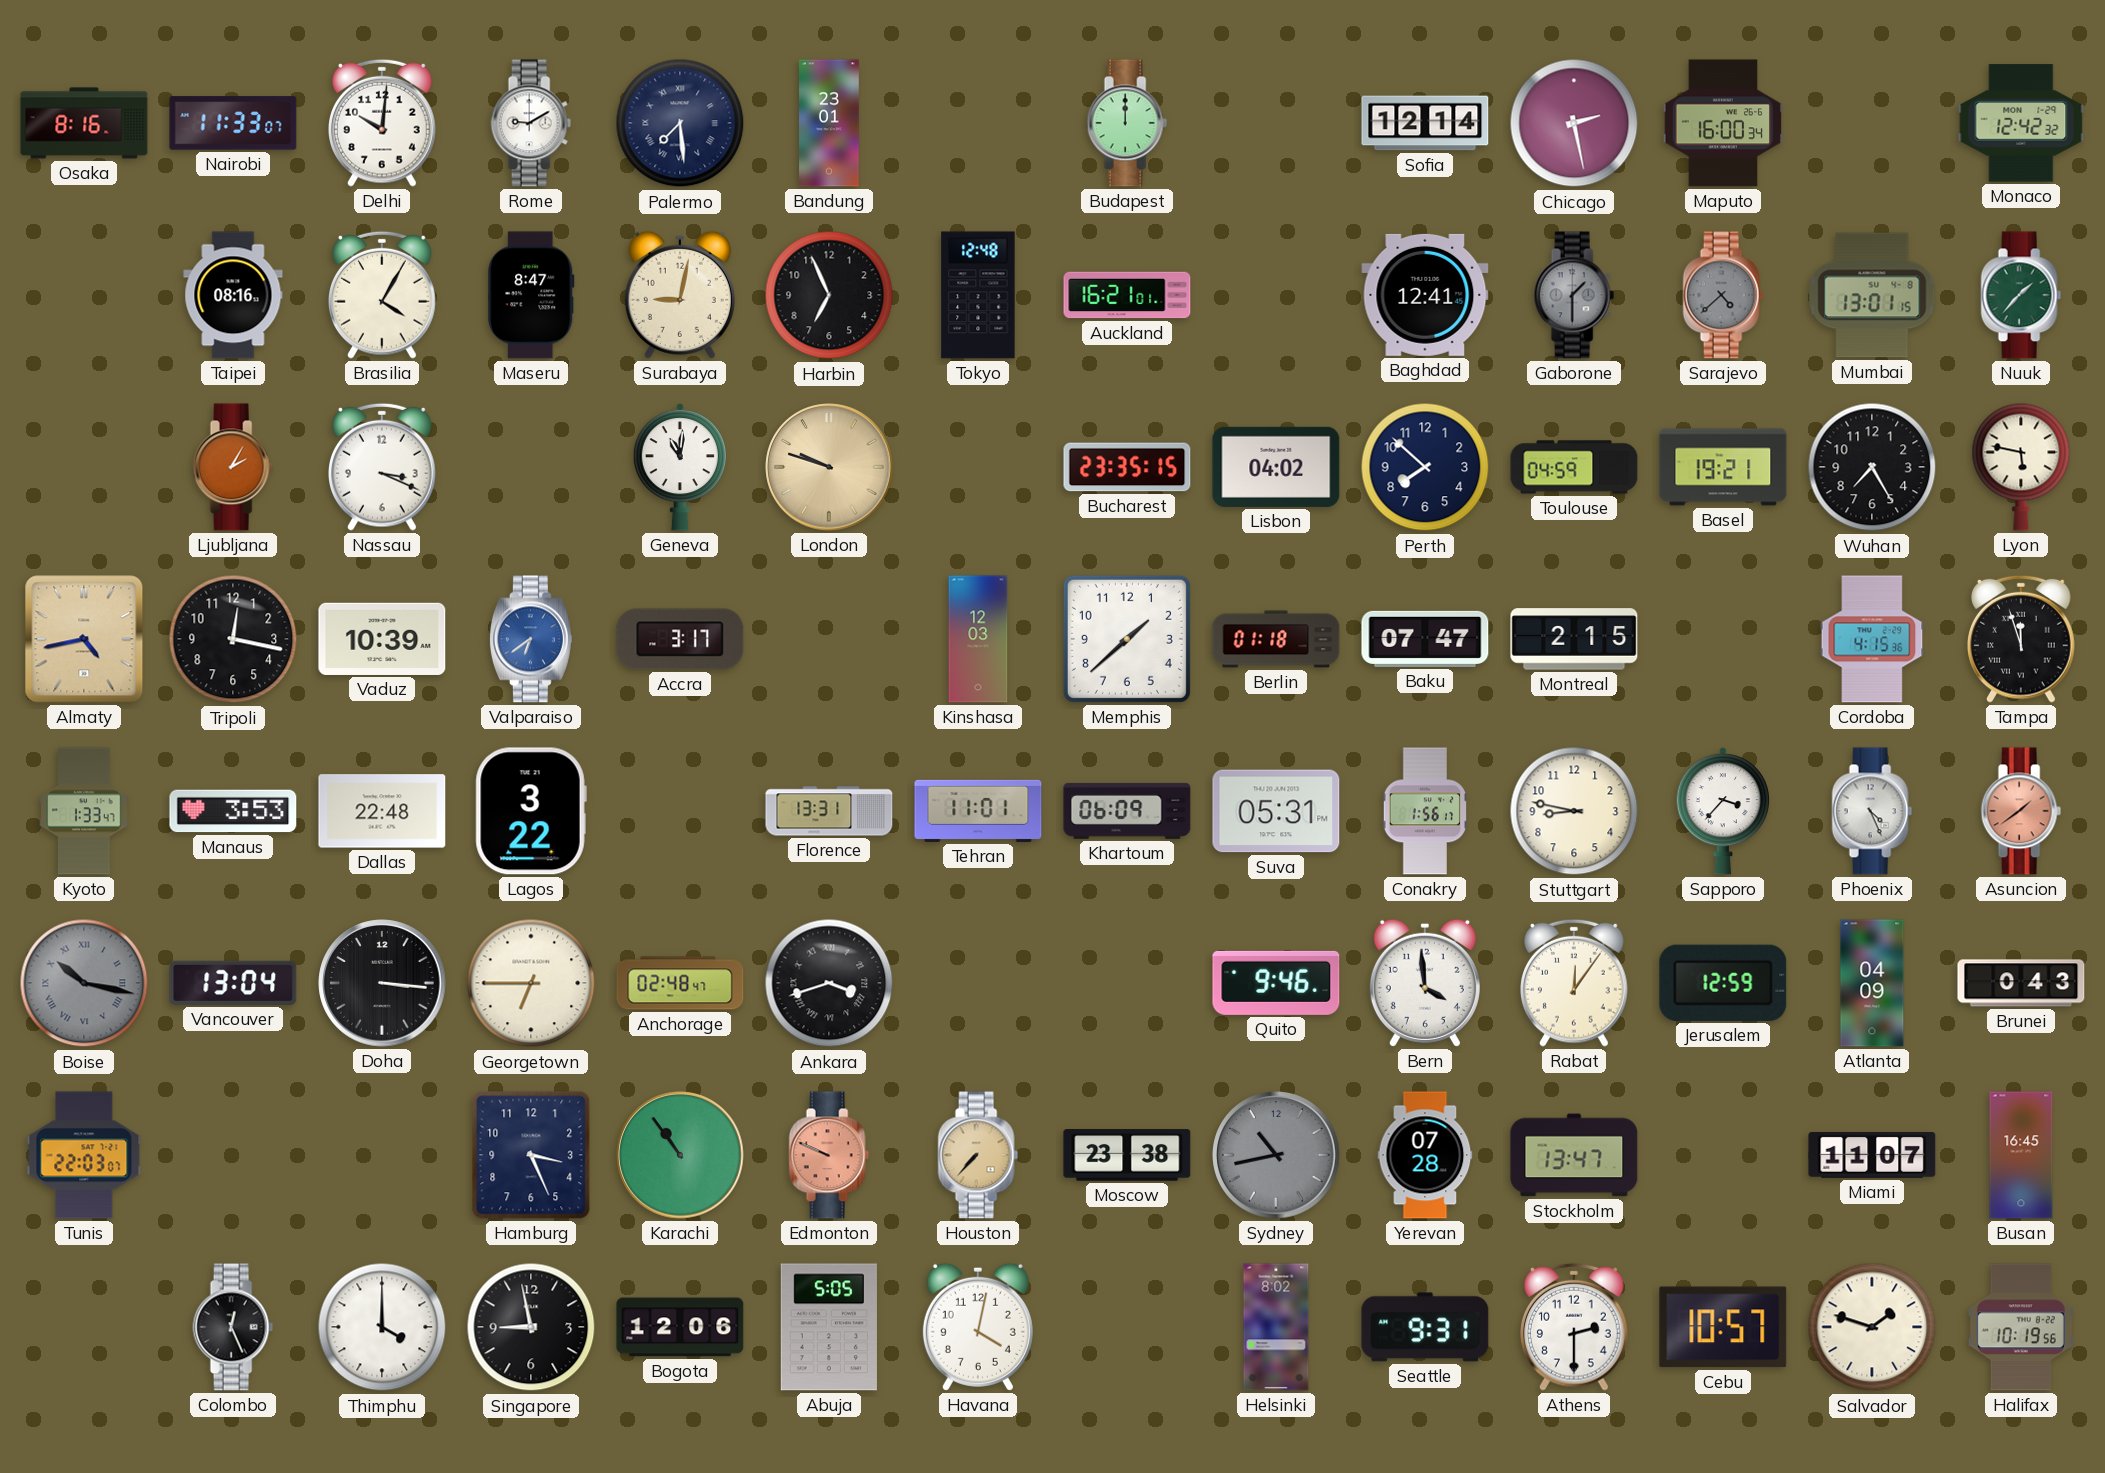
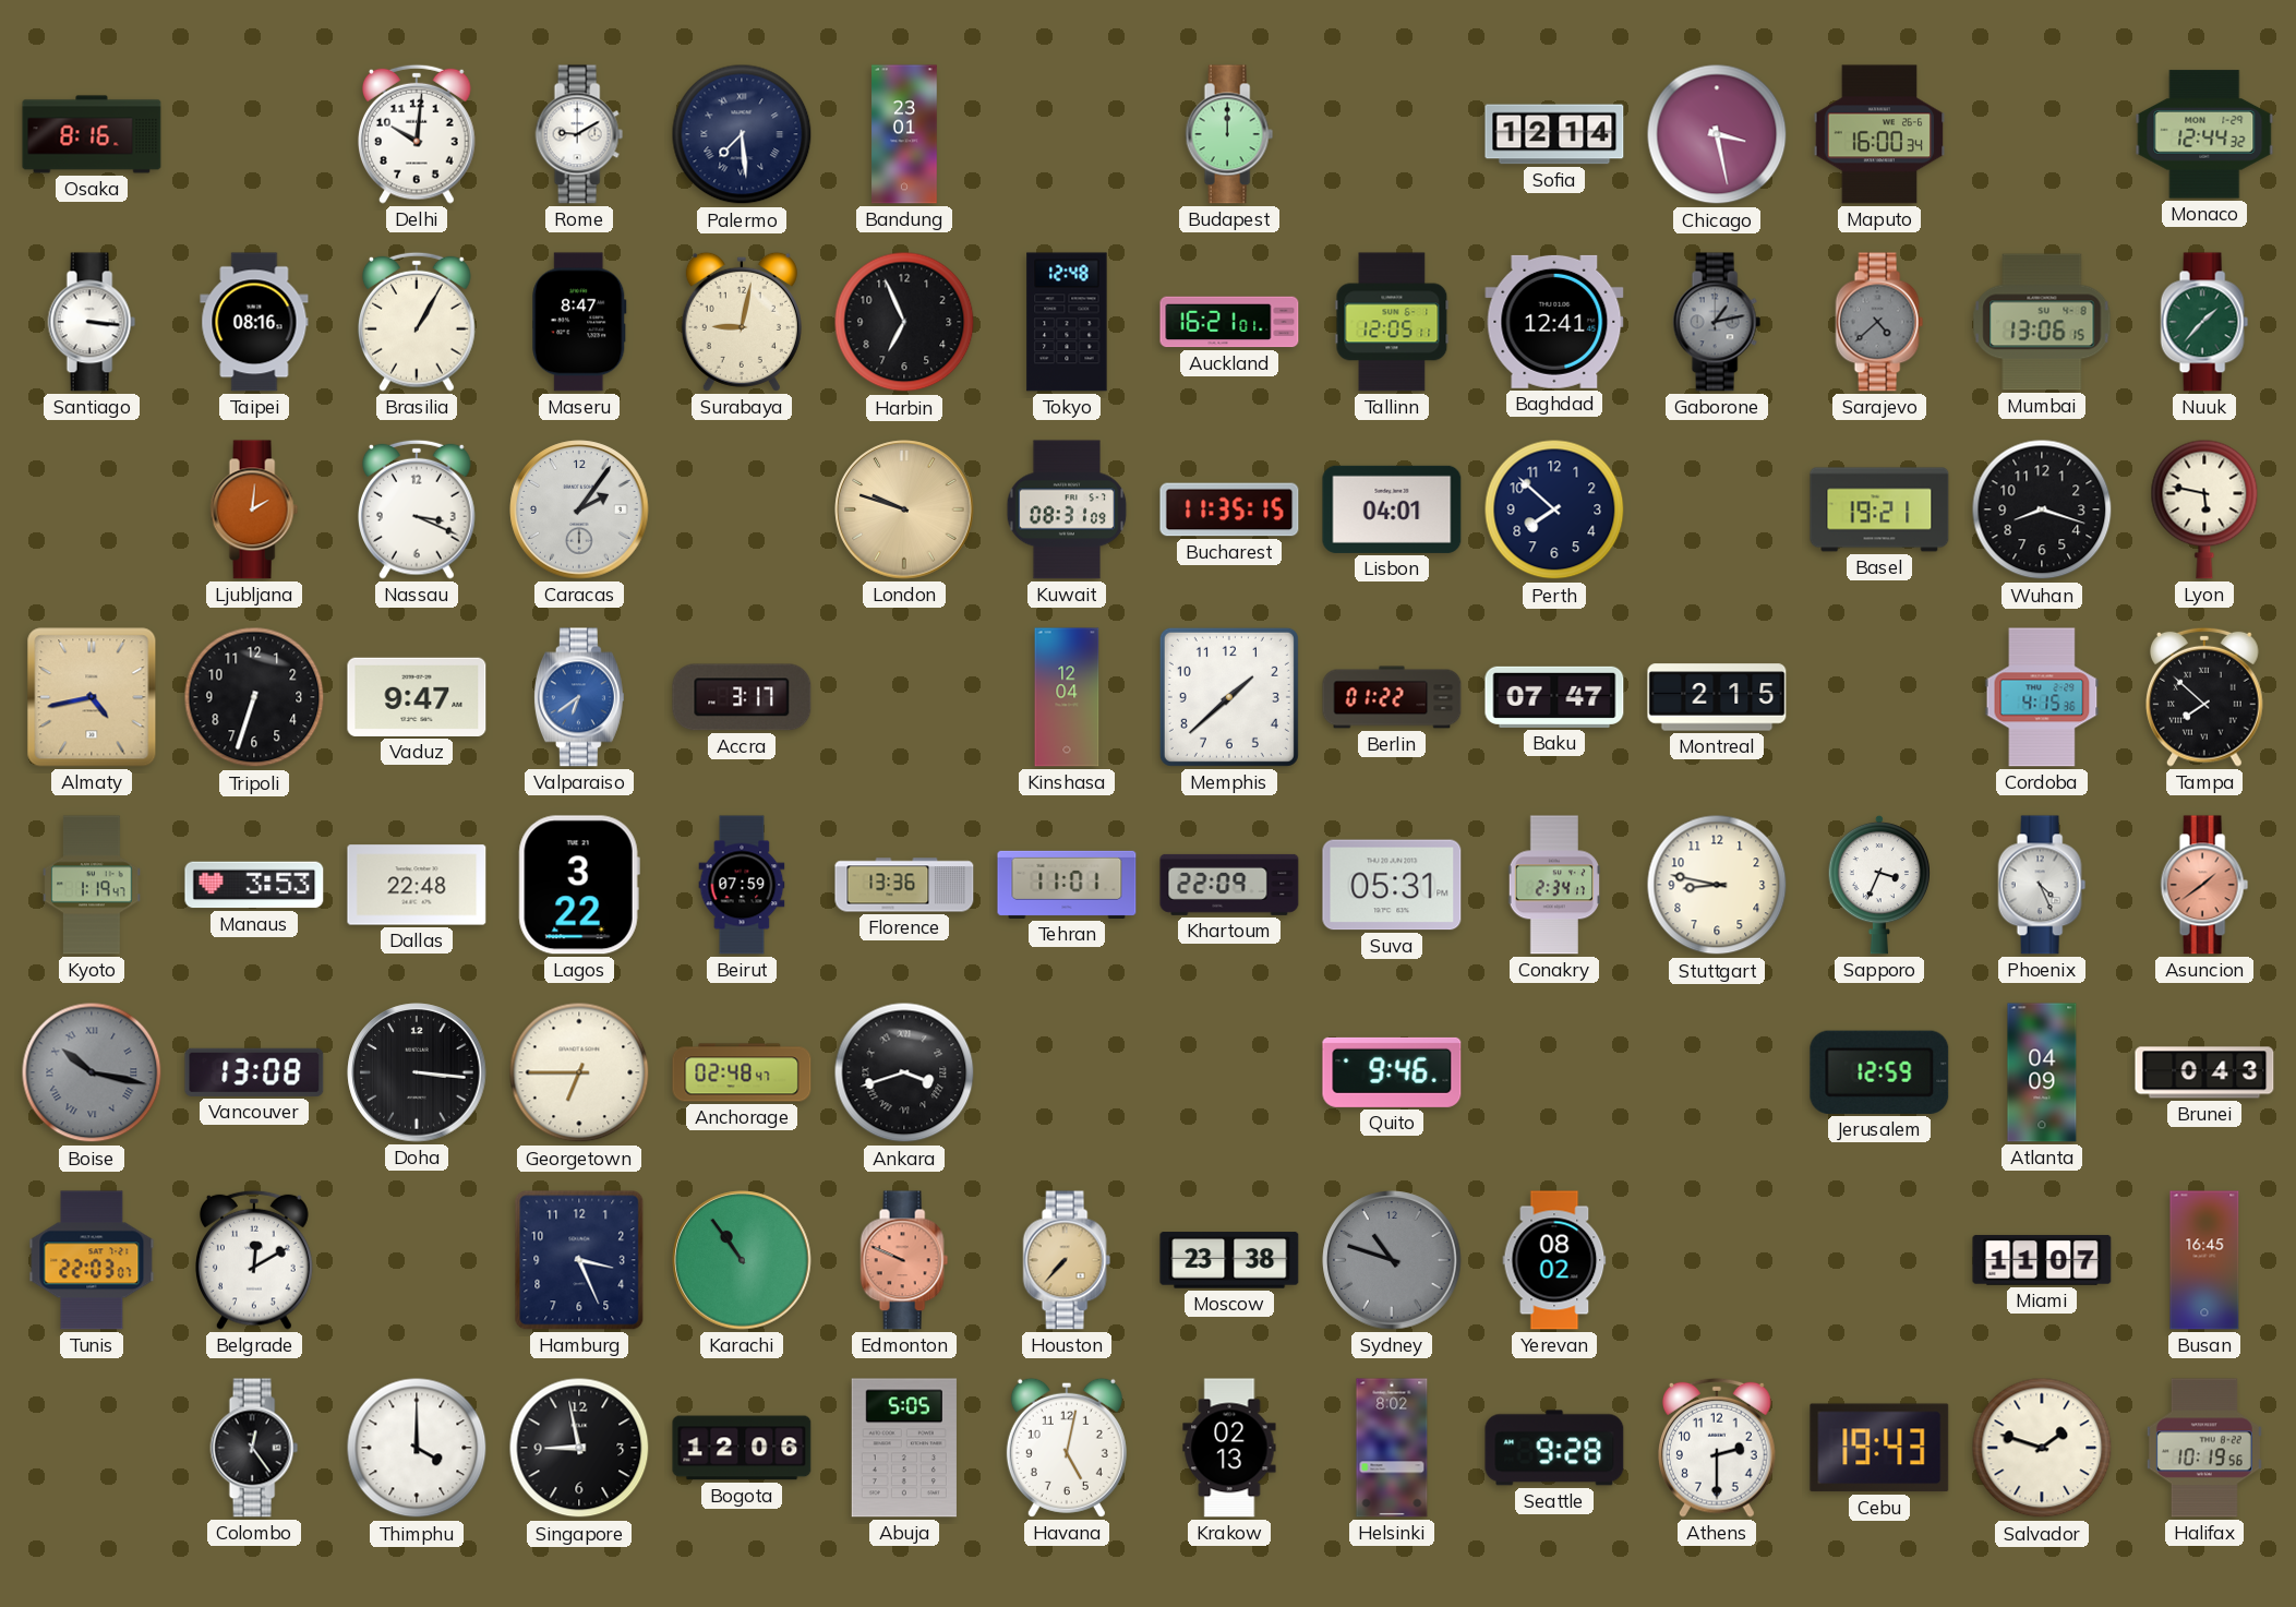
Nairobi: 11:33 -> none (233, 123)
Chicago: 2:28 -> 3:28 (1717, 134)
Monaco: 12:42 -> 12:44 (2204, 134)
Santiago: none -> 3:16 (92, 322)
Brasilia: 4:05 -> 1:05 (418, 322)
Tallinn: none -> 12:05 (1392, 322)
Gaborone: 1:30 -> 1:13 (1717, 322)
Mumbai: 13:01 -> 13:06 (2042, 322)
Ljubljana: 2:05 -> 2:01 (254, 509)
Caracas: none -> 2:06 (579, 509)
Geneva: 11:01 -> none (679, 467)
Kuwait: none -> 08:31 (1067, 509)
Bucharest: 23:35 -> 11:35 (1229, 509)
Lisbon: 04:02 -> 04:01 (1392, 509)
Toulouse: 04:59 -> none (1574, 467)
Wuhan: 7:25 -> 8:18 (2042, 509)
Tripoli: 12:17 -> 6:33 (254, 697)
Vaduz: 10:39 -> 9:47 (417, 697)
Kinshasa: 12:03 -> 12:04 (1067, 697)
Berlin: 01:18 -> 01:22 (1392, 697)
Tampa: 11:57 -> 7:52 (2205, 697)
Kyoto: 1:33 -> 1:19 (92, 885)
Beirut: none -> 07:59 (742, 885)
Florence: 13:31 -> 13:36 (904, 885)
Khartoum: 06:09 -> 22:09 (1229, 885)
Conakry: 1:56 -> 2:34 (1554, 885)
Sapporo: 3:37 -> 3:34 (1878, 885)
Vancouver: 13:04 -> 13:08 (254, 1072)
Bern: 3:59 -> none (1425, 983)
Rabat: 12:06 -> none (1575, 983)
Belgrade: none -> 12:10 (255, 1260)
Sydney: 10:43 -> 10:48 (1392, 1260)
Yerevan: 07:28 -> 08:02 (1554, 1260)
Stockholm: 13:47 -> none (1574, 1155)
Colombo: 12:26 -> 12:24 (254, 1448)
Havana: 4:02 -> 5:02 (1067, 1448)
Krakow: none -> 02:13 (1229, 1448)
Seattle: 9:31 -> 9:28 (1554, 1448)
Cebu: 10:57 -> 19:43 (1879, 1448)
